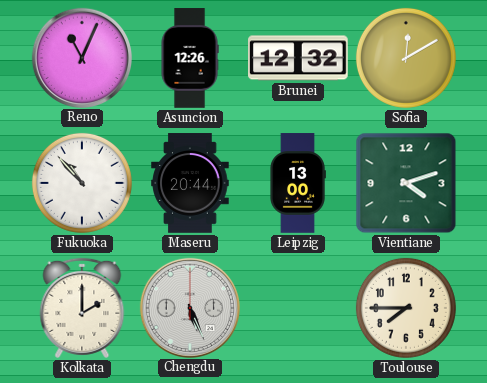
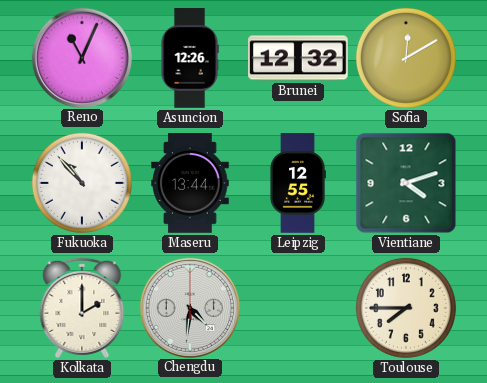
Maseru: 20:44 -> 13:44 (190, 183)
Leipzig: 13:00 -> 12:55 (298, 183)
Chengdu: 5:26 -> 4:31 (189, 307)
